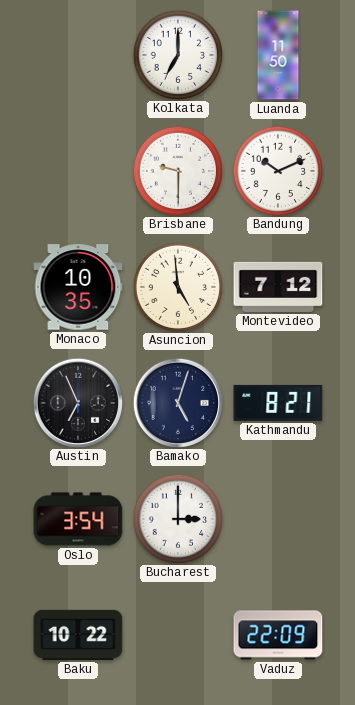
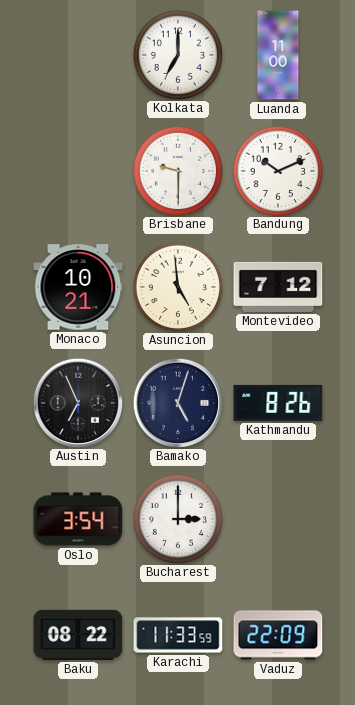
Luanda: 11:50 -> 11:00 (278, 55)
Monaco: 10:35 -> 10:21 (78, 287)
Kathmandu: 8:21 -> 8:26 (278, 403)
Baku: 10:22 -> 08:22 (78, 635)
Karachi: none -> 11:33 (178, 635)
